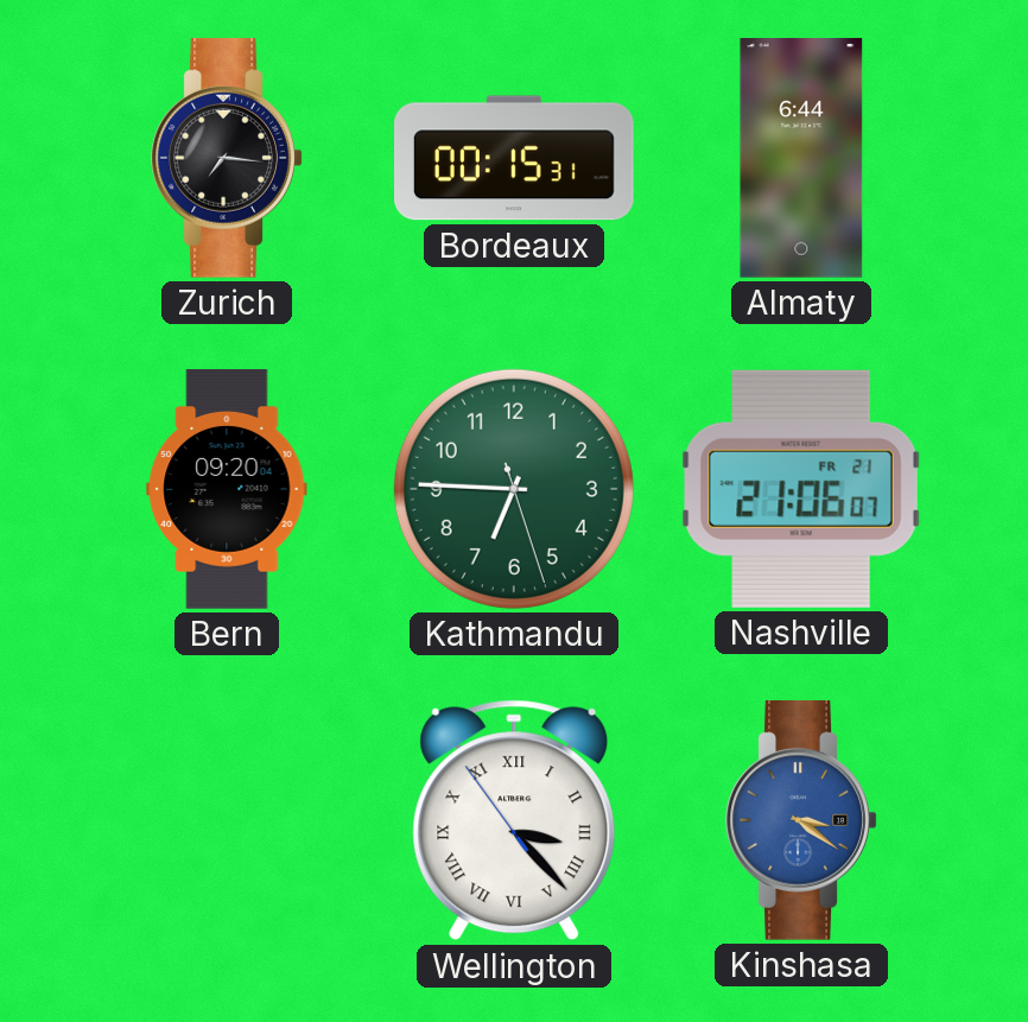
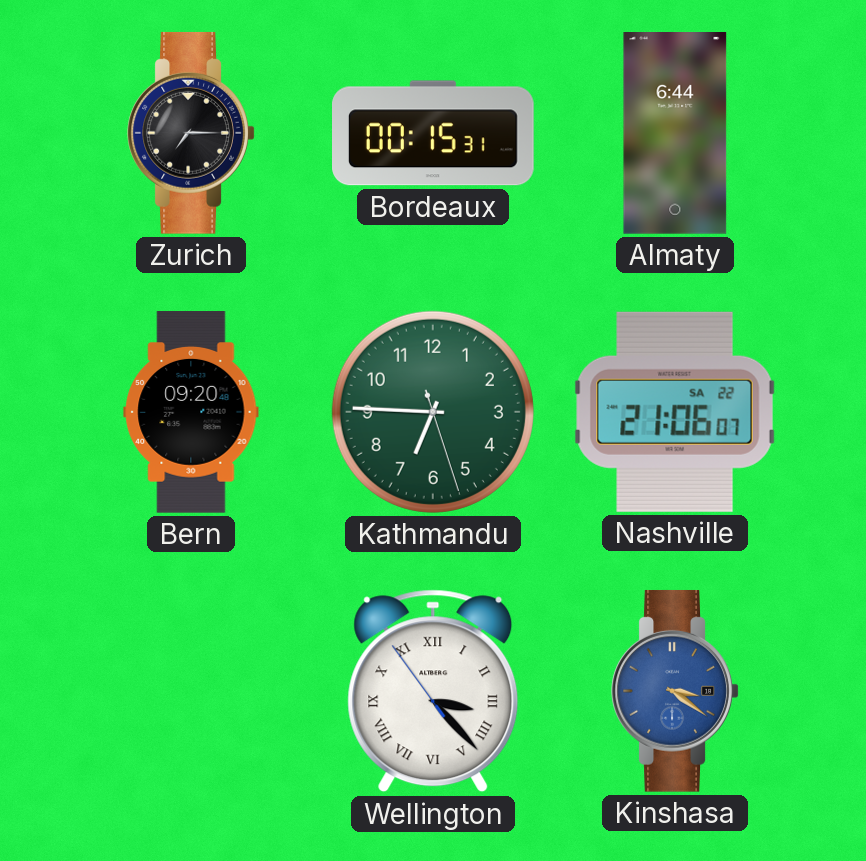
Zurich: 7:16 -> 7:15 (191, 133)
Bern: 09:20:04 -> 09:20:48 (191, 412)
Nashville date: FR 21 -> SA 22 (675, 412)
